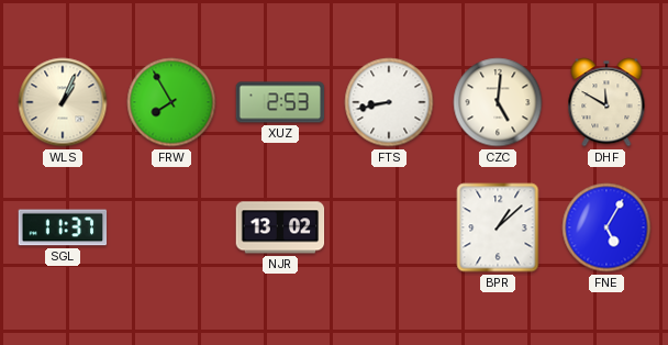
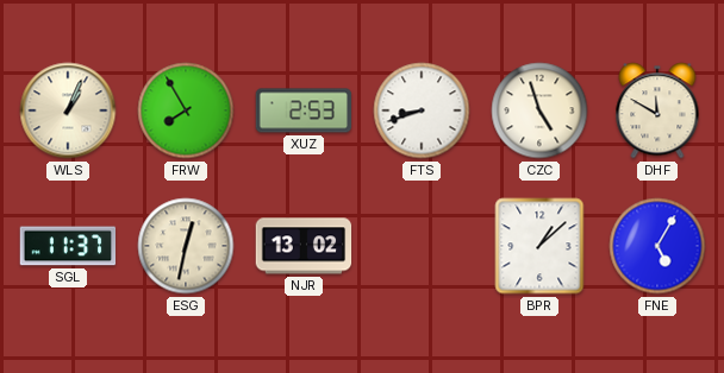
FTS: 8:43 -> 8:42 (422, 110)
CZC: 5:01 -> 4:57 (539, 110)
ESG: none -> 12:32 (186, 246)
